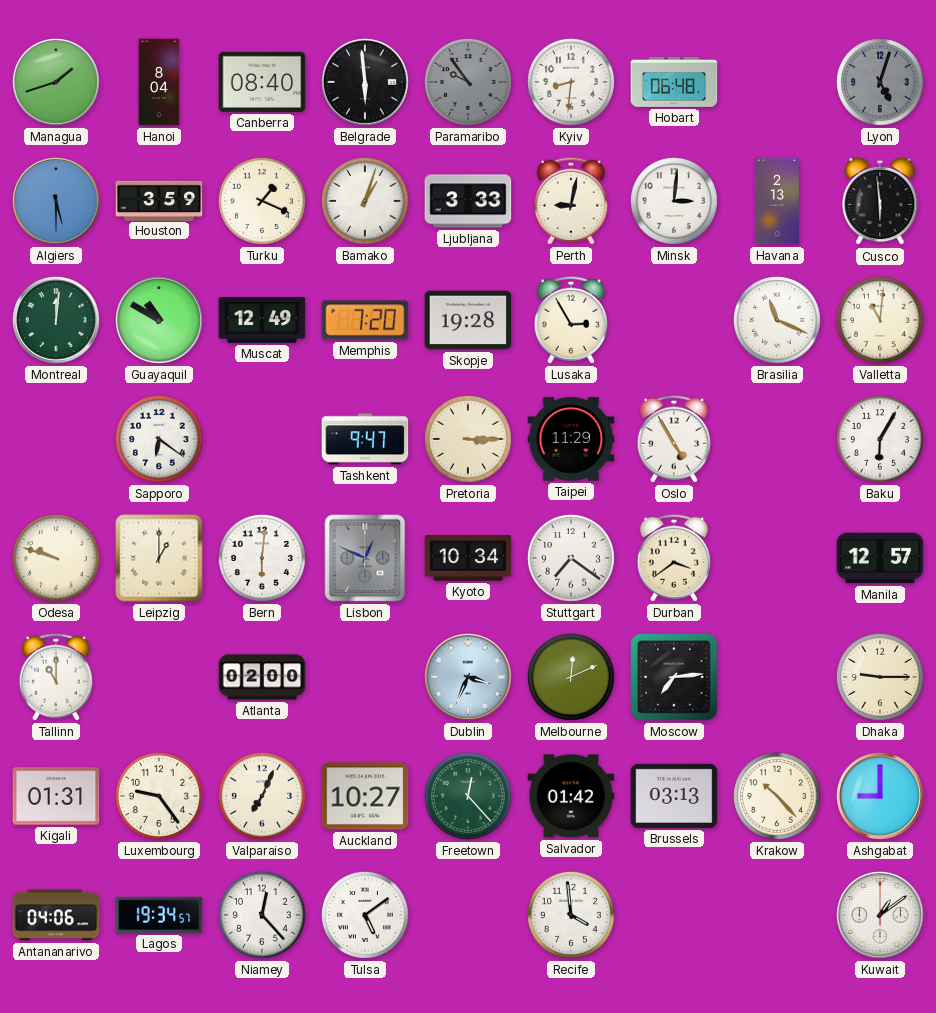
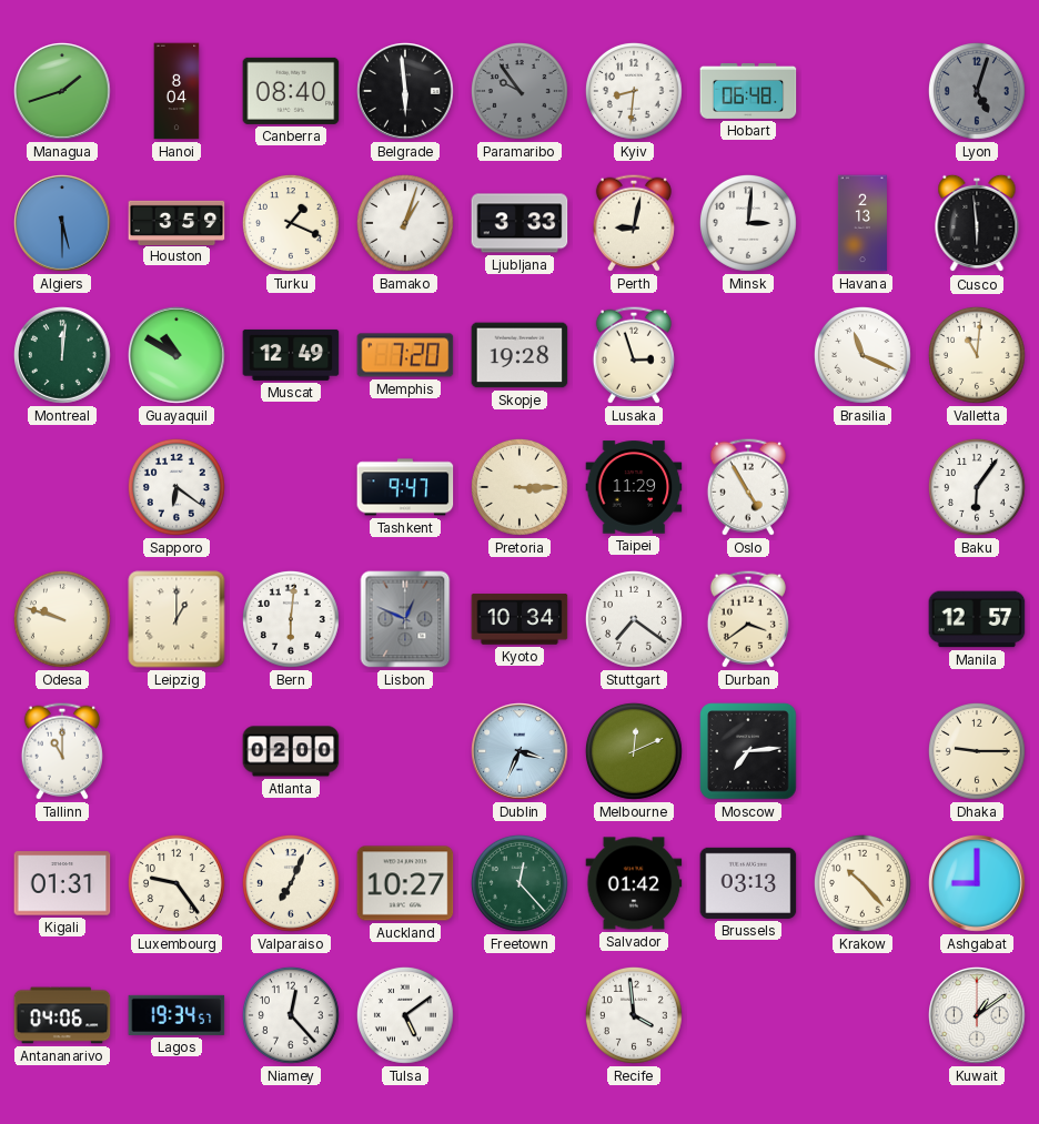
Lusaka: 2:55 -> 2:57 (634, 355)
Baku: 6:05 -> 6:06 (977, 487)
